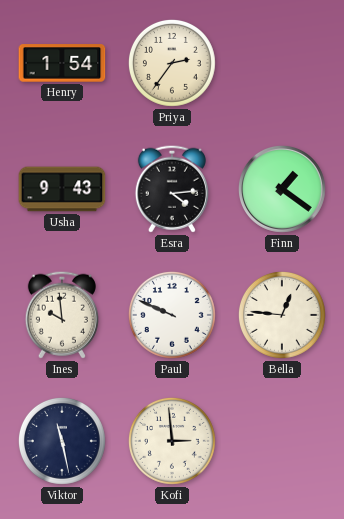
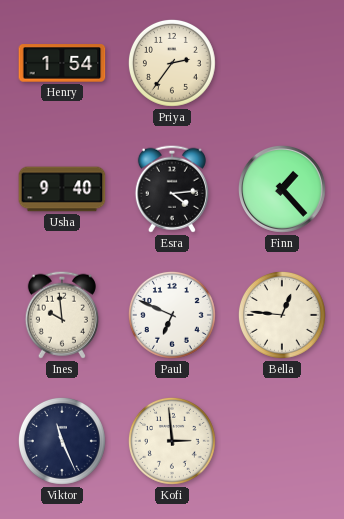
Usha: 9:43 -> 9:40 (62, 189)
Finn: 1:21 -> 1:23 (283, 190)
Paul: 9:49 -> 6:49 (172, 315)
Viktor: 11:28 -> 11:26 (62, 441)
